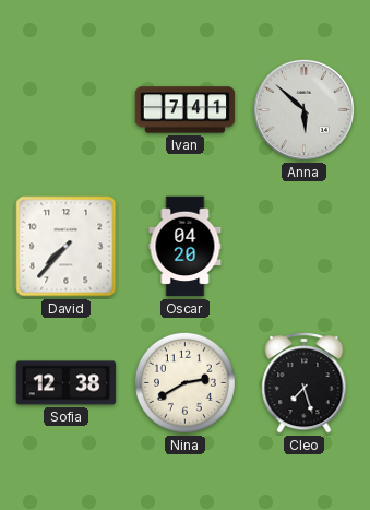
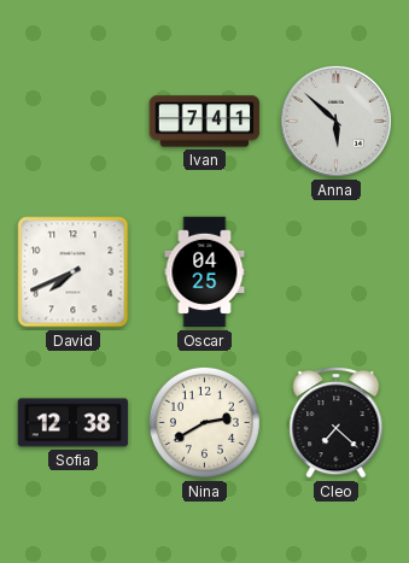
David: 7:37 -> 7:41 (74, 272)
Oscar: 04:20 -> 04:25 (205, 272)
Cleo: 7:27 -> 7:22 (337, 422)
